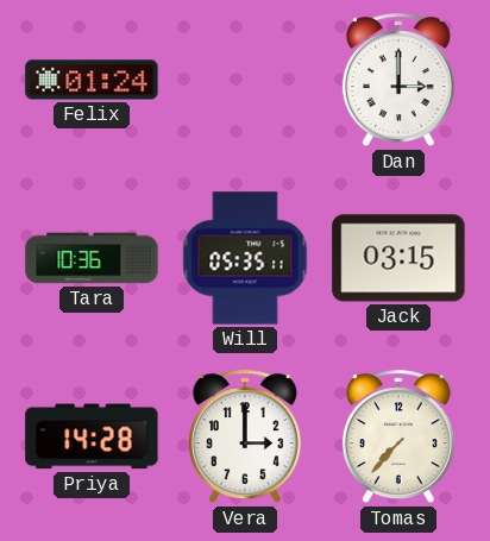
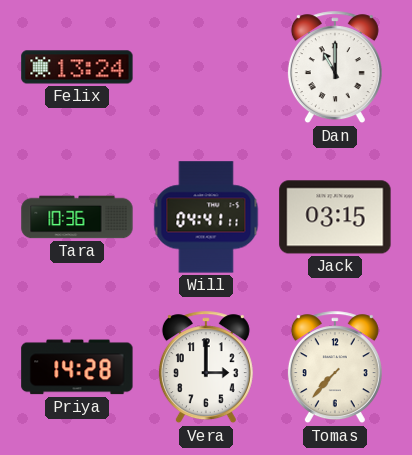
Felix: 01:24 -> 13:24 (77, 67)
Dan: 3:00 -> 11:00 (335, 68)
Will: 05:35 -> 04:41 (206, 217)
